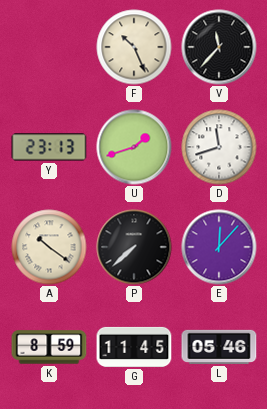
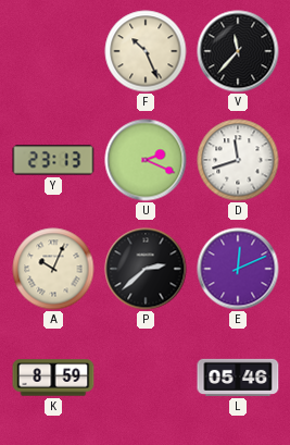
U: 1:42 -> 2:19 (146, 160)
A: 10:21 -> 10:04 (53, 269)
P: 7:38 -> 2:38 (146, 269)
E: 12:07 -> 12:11 (238, 269)
G: 11:45 -> none (134, 347)
